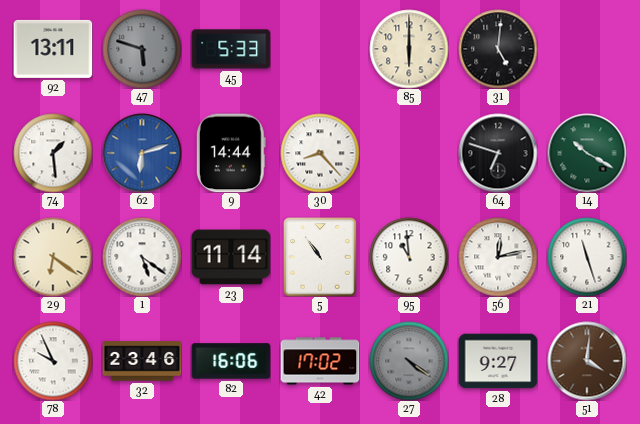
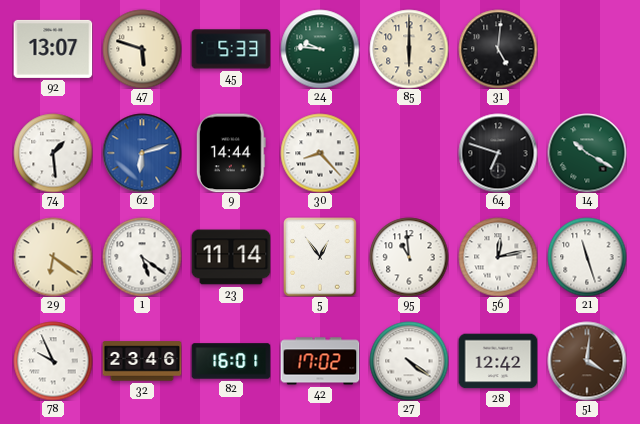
92: 13:11 -> 13:07 (53, 49)
47 dial: grey -> cream (142, 49)
24: none -> 9:46 (320, 49)
5: 10:54 -> 12:54 (320, 257)
82: 16:06 -> 16:01 (231, 361)
27 dial: grey -> white (409, 361)
28: 9:27 -> 12:42 (498, 361)
